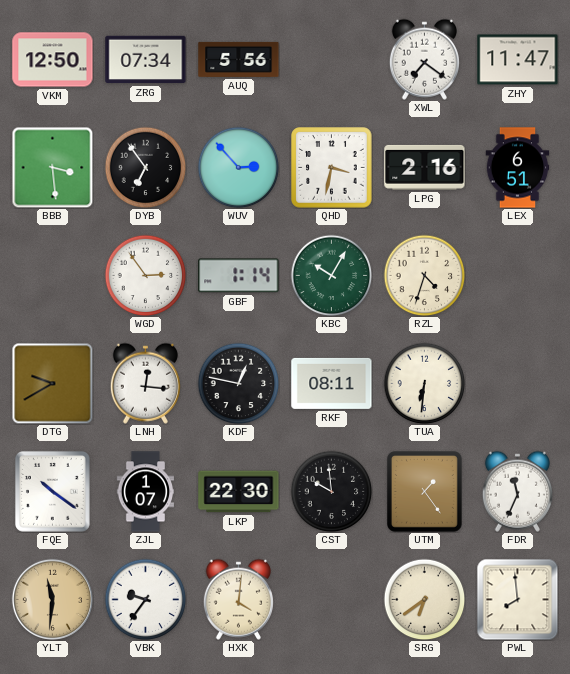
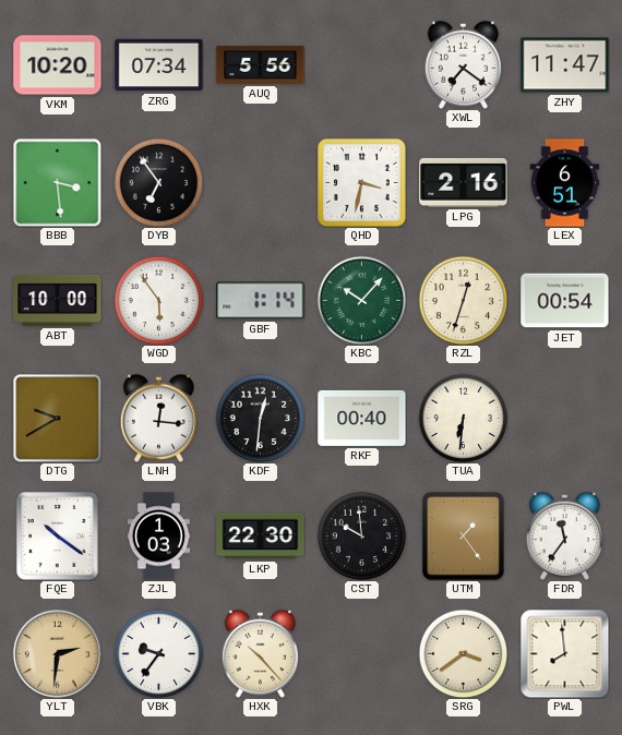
VKM: 12:50 -> 10:20 (58, 65)
WUV: 2:53 -> none (238, 167)
ABT: none -> 10:00 (58, 300)
WGD: 2:54 -> 5:54 (158, 300)
KBC: 10:05 -> 10:07 (361, 300)
RZL: 4:33 -> 12:33 (463, 300)
JET: none -> 00:54 (565, 301)
KDF: 12:47 -> 12:31 (260, 418)
RKF: 08:11 -> 00:40 (362, 418)
ZJL: 1:07 -> 1:03 (158, 537)
FDR: 11:34 -> 11:36 (564, 535)
YLT: 11:31 -> 2:31 (57, 653)
HXK: 4:01 -> 10:23 (260, 653)
SRG: 6:39 -> 3:39 (463, 653)
